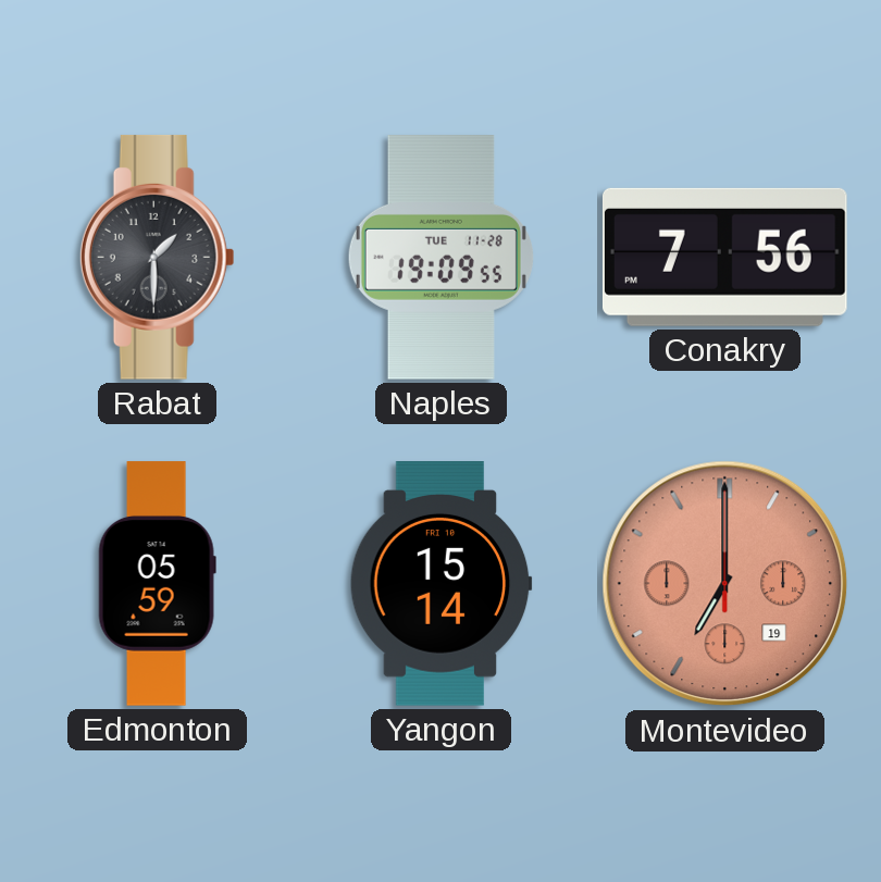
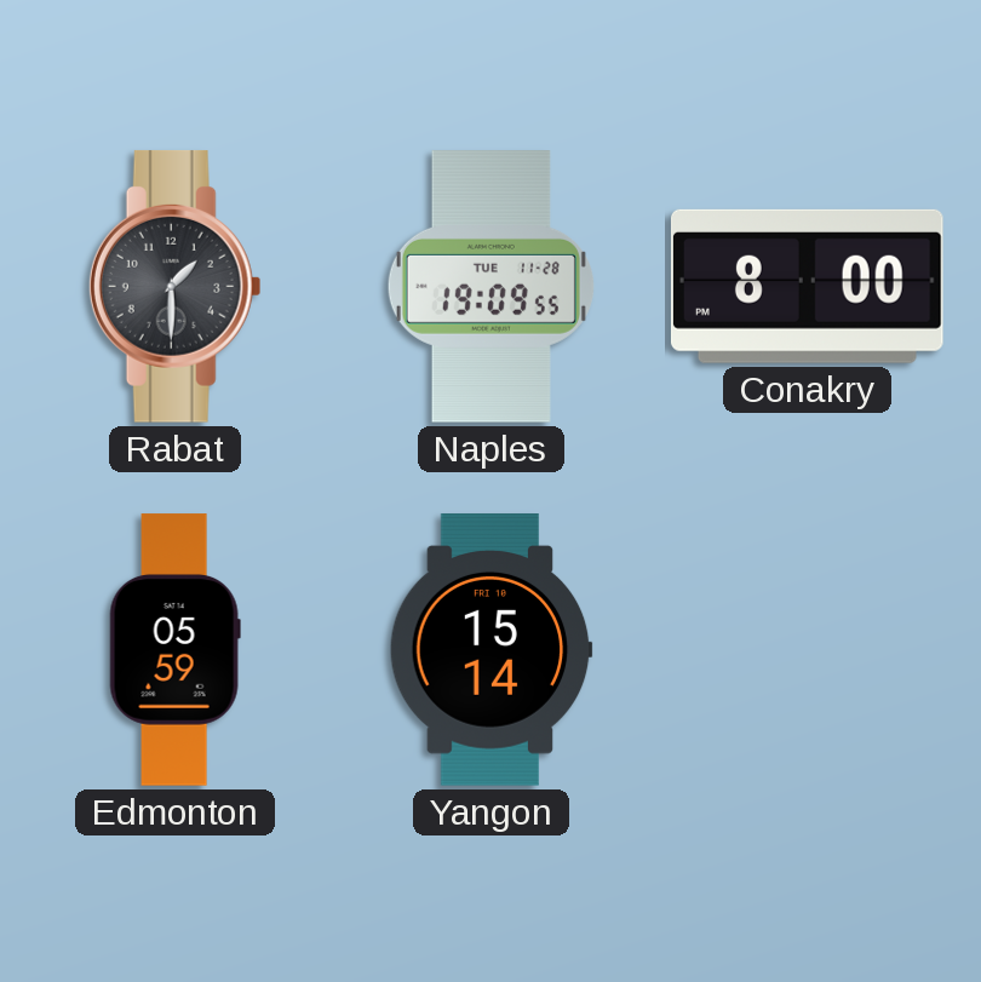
Conakry: 7:56 -> 8:00 (807, 286)
Montevideo: 7:00 -> none (725, 584)
